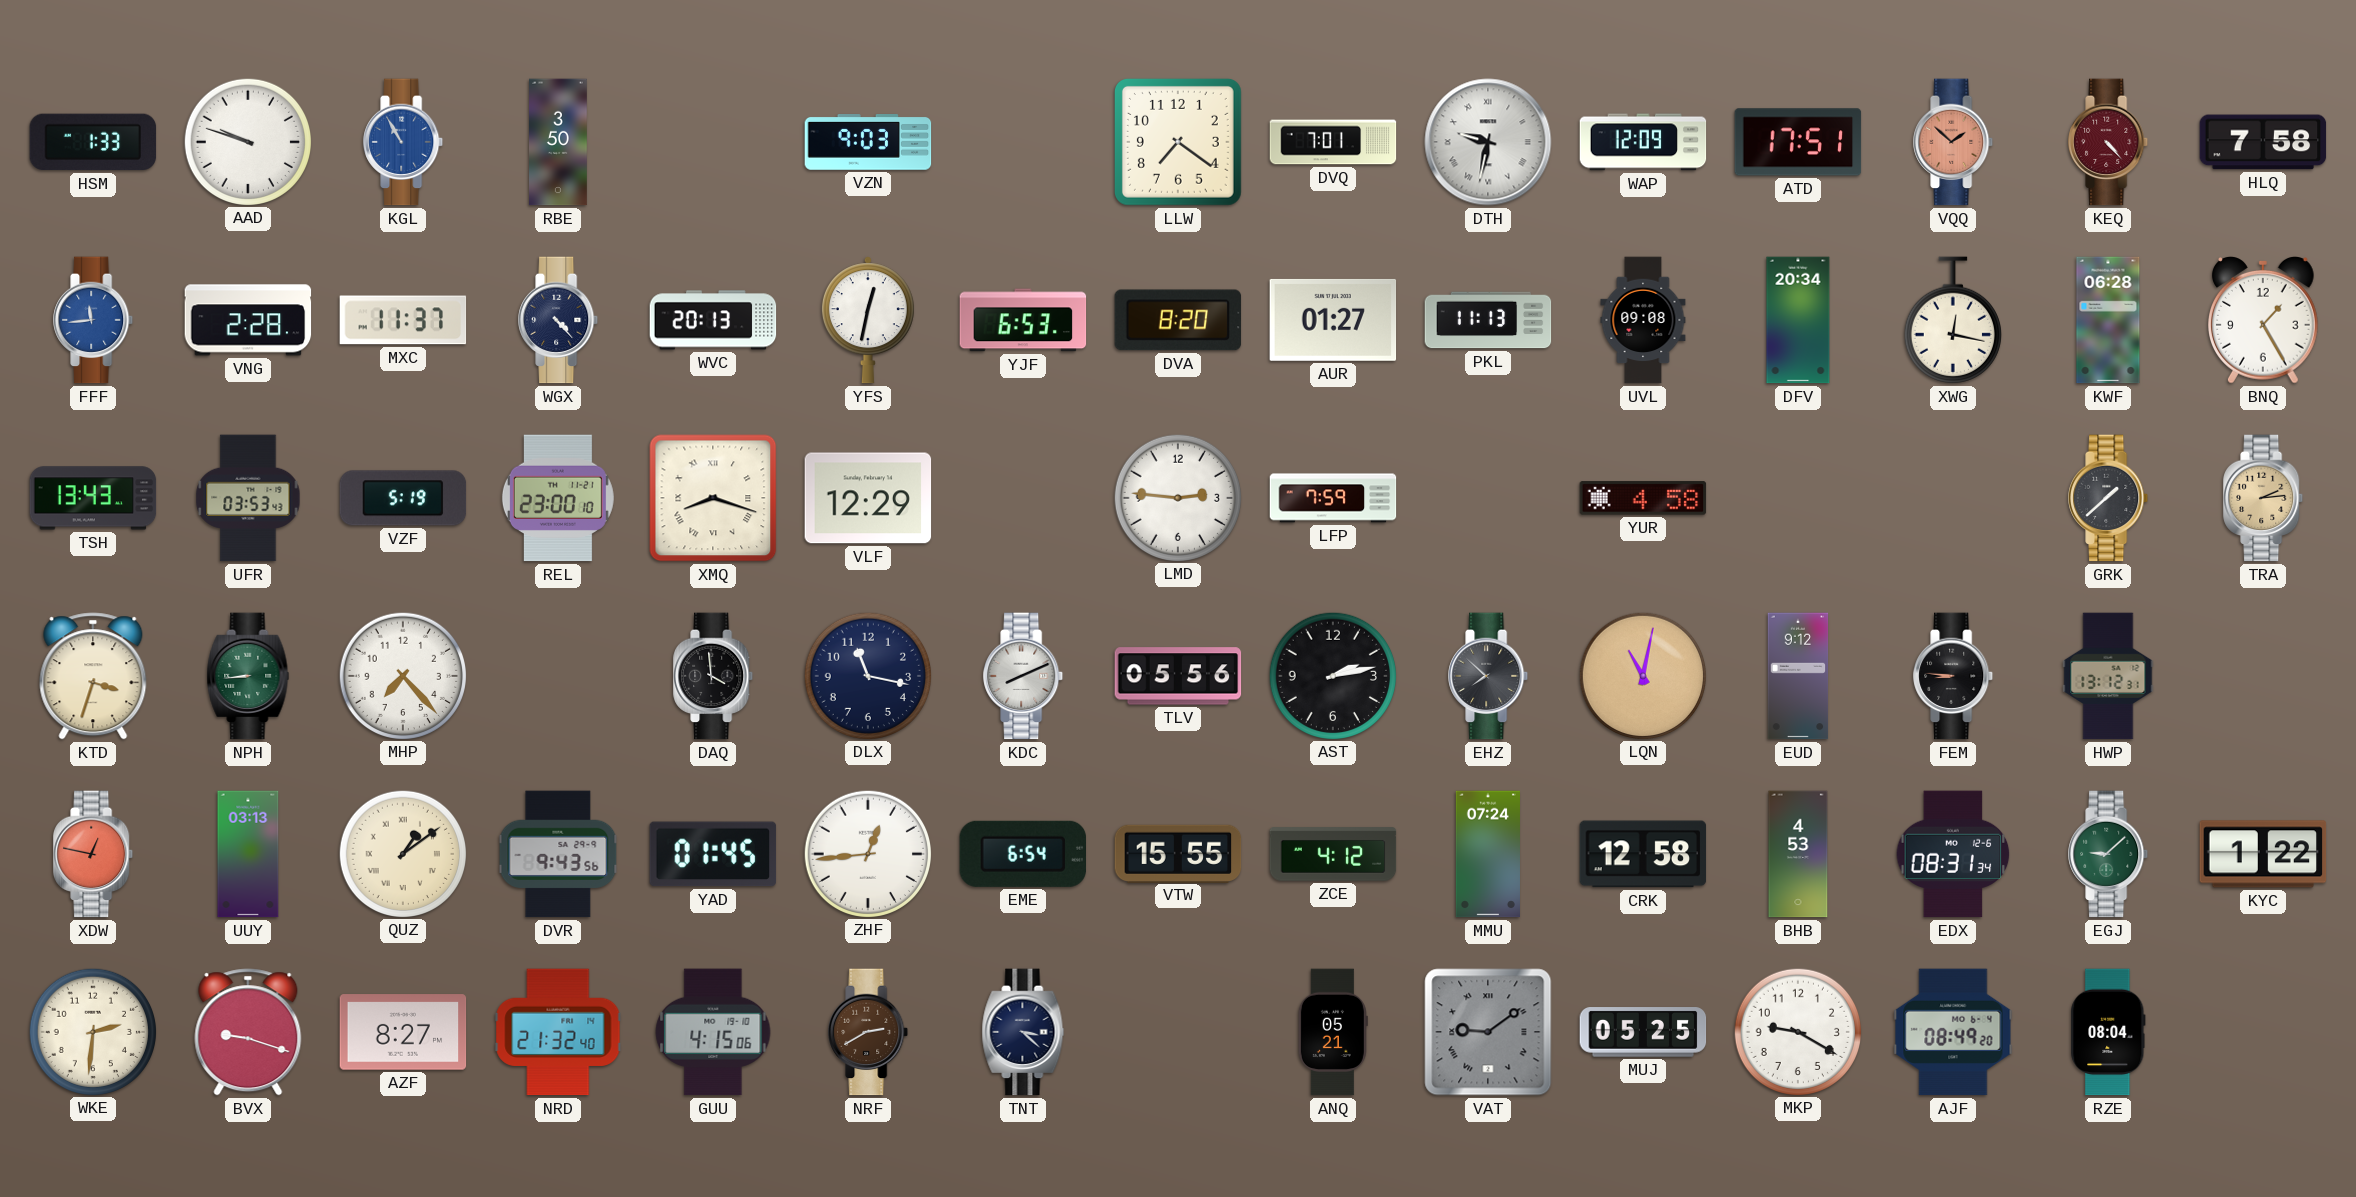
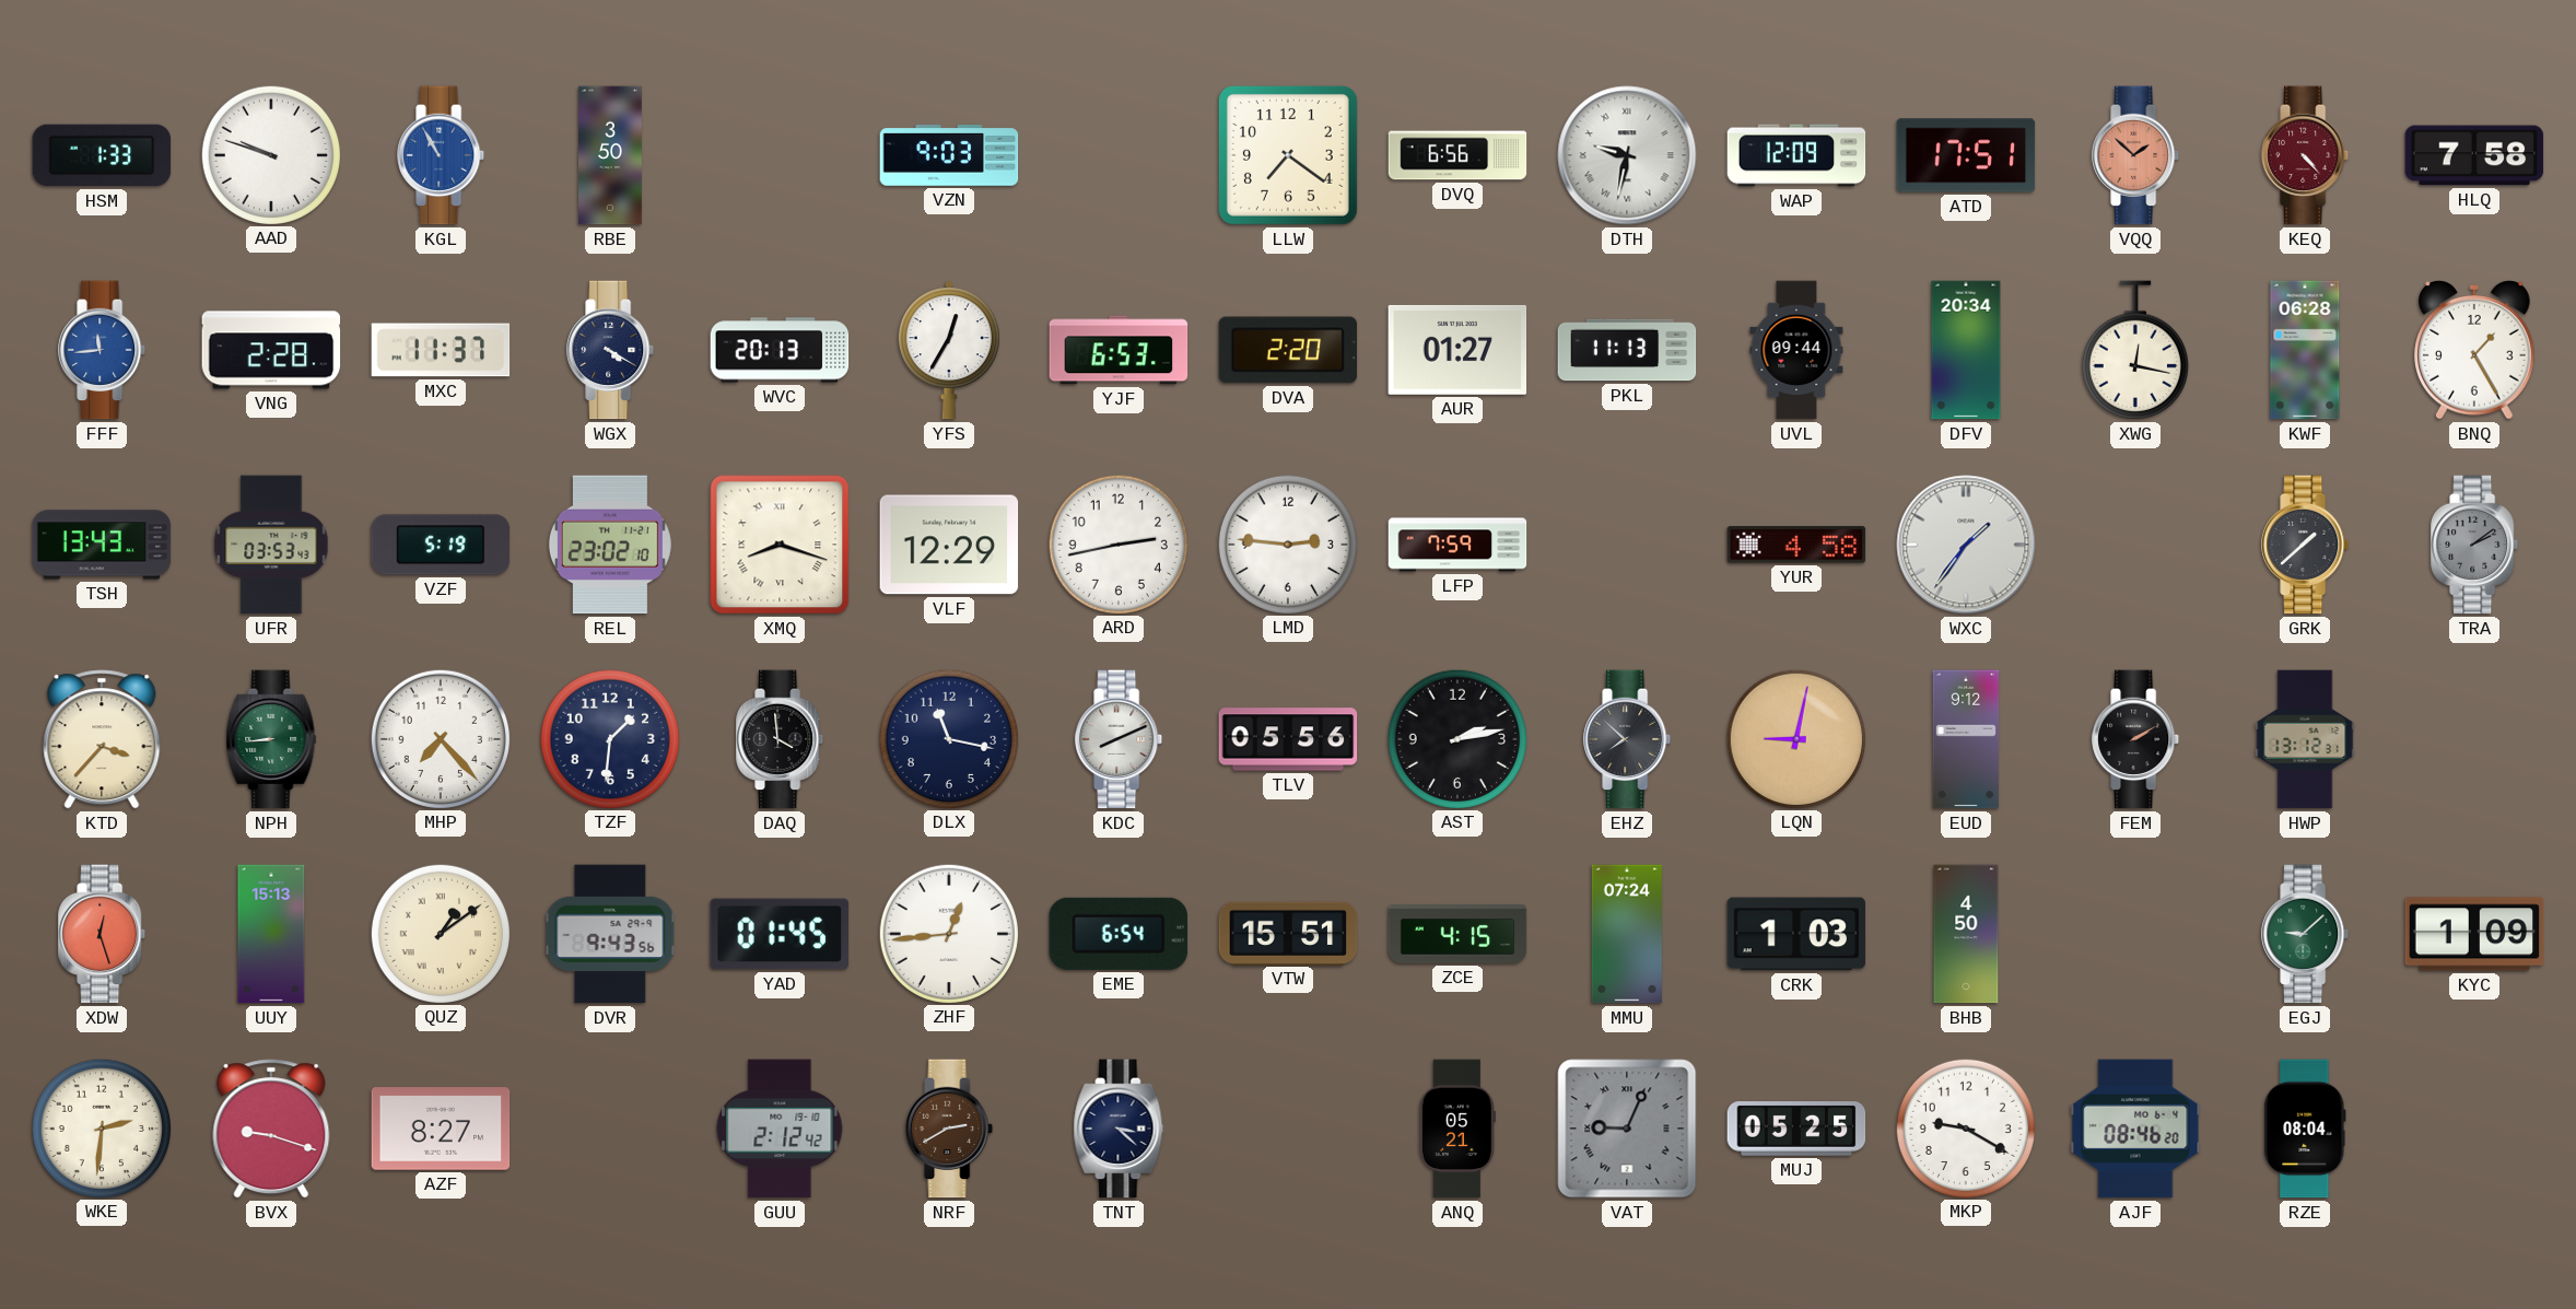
DVQ: 7:01 -> 6:56 (1457, 155)
WGX: 4:23 -> 4:20 (611, 350)
YFS: 12:32 -> 12:35 (949, 350)
DVA: 8:20 -> 2:20 (1288, 350)
UVL: 09:08 -> 09:44 (1796, 350)
REL: 23:00 -> 23:02 (610, 545)
ARD: none -> 2:43 (1117, 544)
WXC: none -> 1:36 (1966, 545)
TRA: 2:14 -> 2:09 (2475, 545)
TRA dial: champagne -> grey (2475, 545)
KTD: 3:33 -> 3:37 (102, 739)
TZF: none -> 1:31 (609, 738)
LQN: 11:02 -> 9:02 (1795, 738)
FEM: 8:46 -> 2:10 (2136, 739)
XDW: 12:47 -> 12:27 (103, 934)
UUY: 03:13 -> 15:13 (271, 934)
VTW: 15:55 -> 15:51 (1288, 933)
ZCE: 4:12 -> 4:15 (1457, 934)
CRK: 12:58 -> 1:03 (1796, 934)
BHB: 4:53 -> 4:50 (1966, 934)
EDX: 08:31 -> none (1953, 854)
KYC: 1:22 -> 1:09 (2474, 934)
NRD: 21:32 -> none (558, 1032)
GUU: 4:15 -> 2:12 (780, 1129)
VAT: 9:09 -> 9:04 (1627, 1129)
AJF: 08:49 -> 08:46 (2135, 1129)
